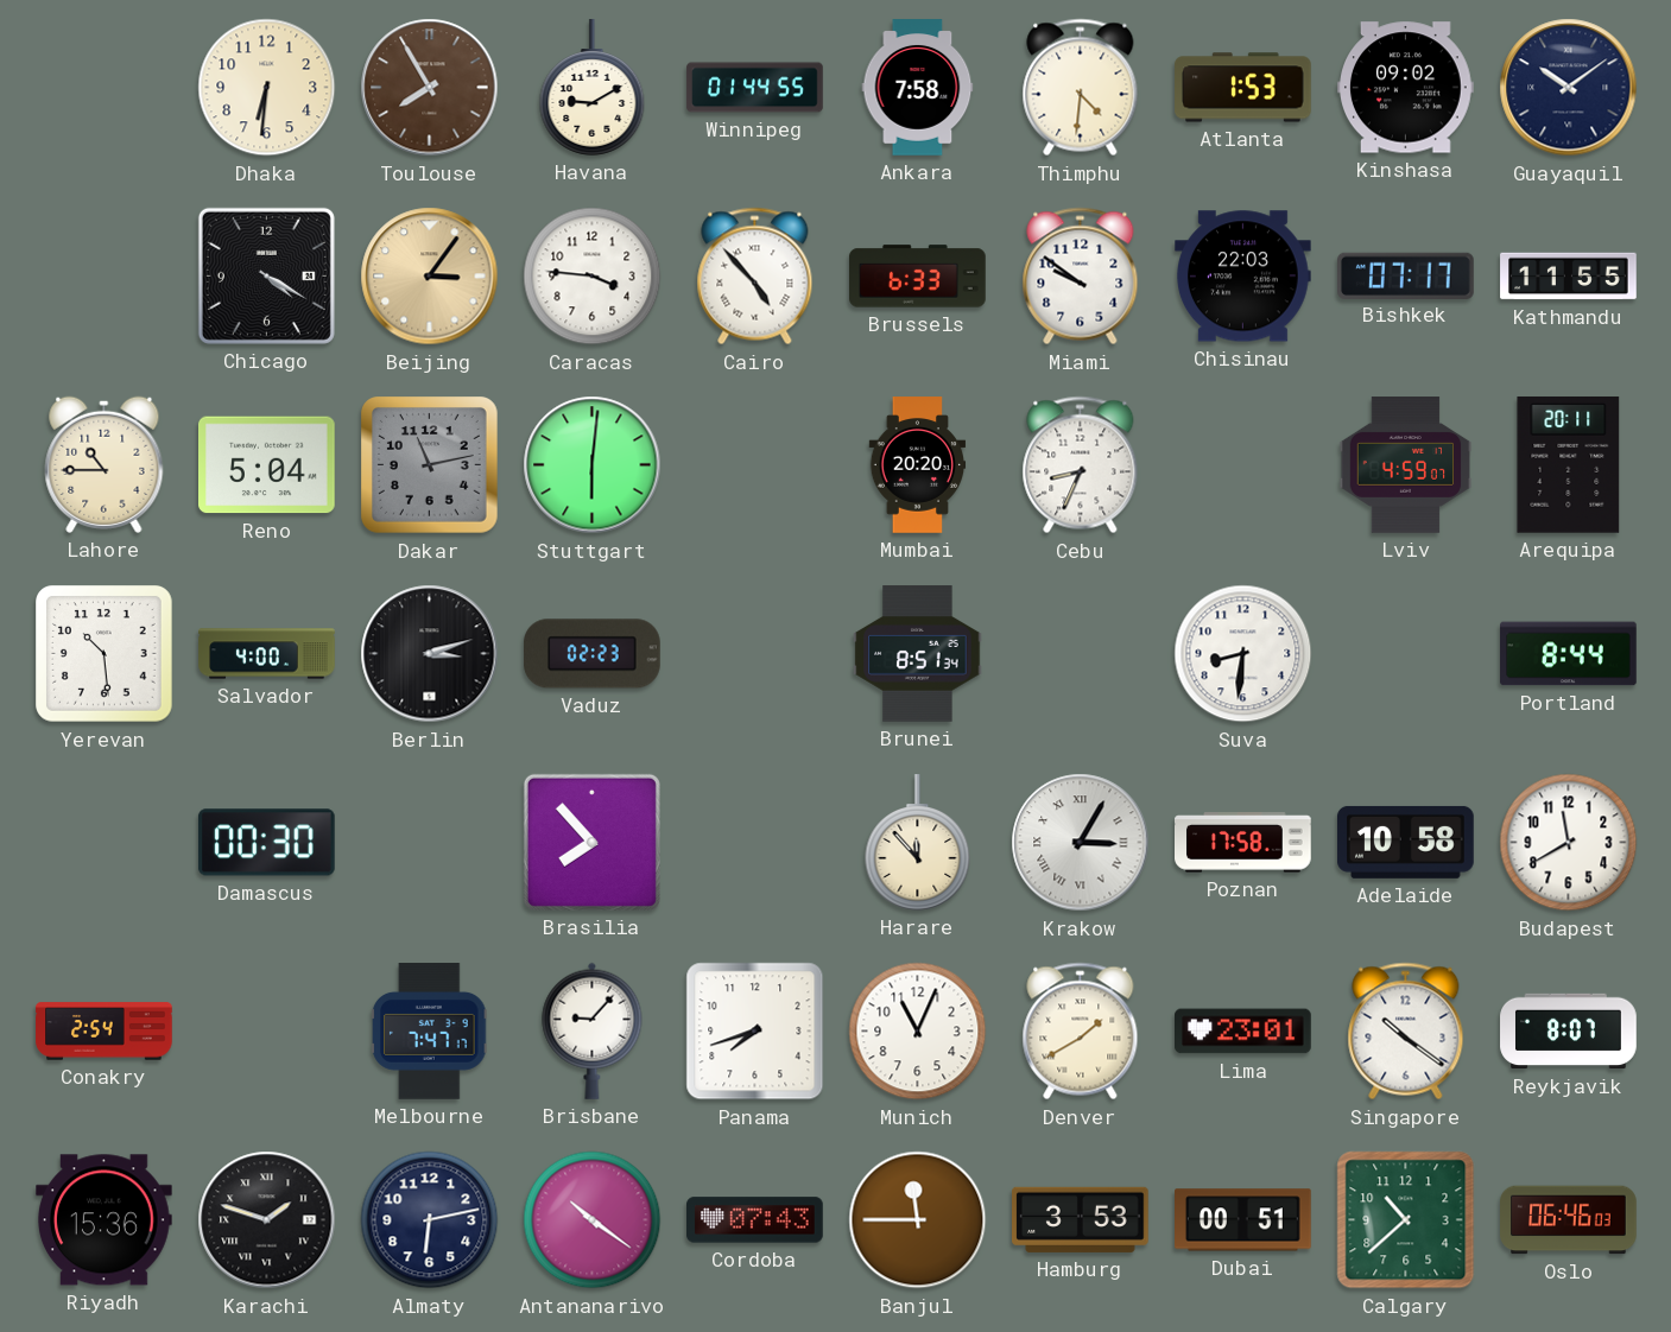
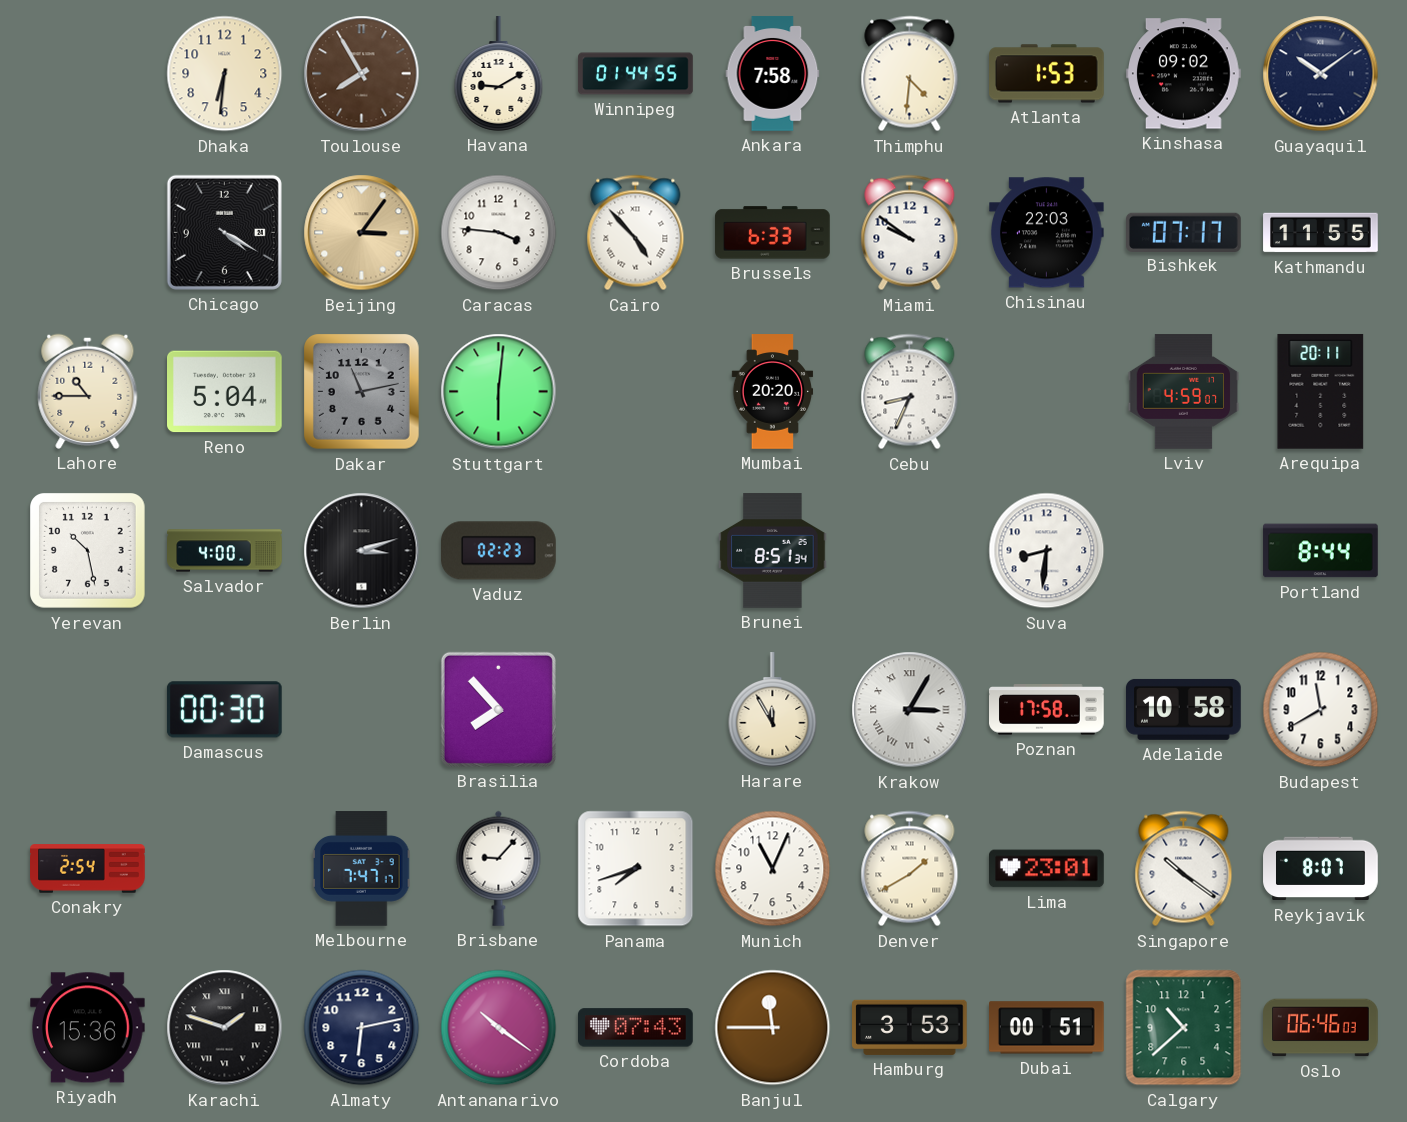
Yerevan: 10:29 -> 10:28 (88, 551)
Harare: 11:53 -> 11:55 (773, 710)
